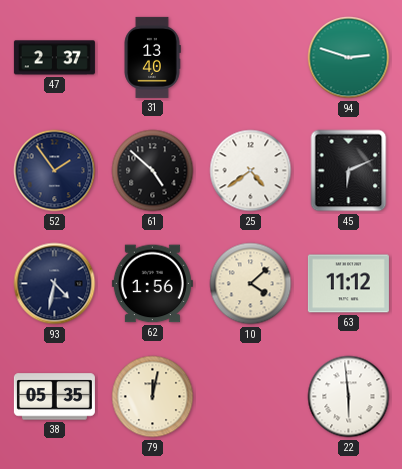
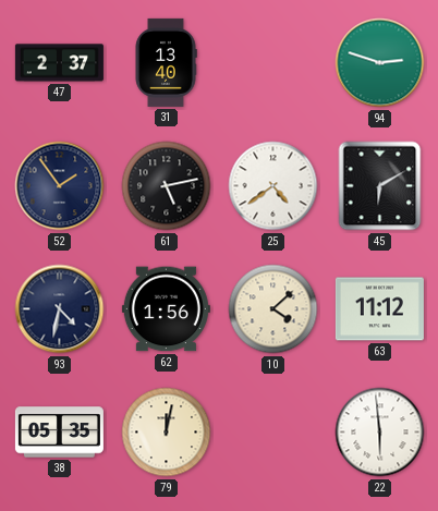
61: 4:52 -> 5:13 (167, 186)
45: 6:11 -> 6:10 (380, 186)
